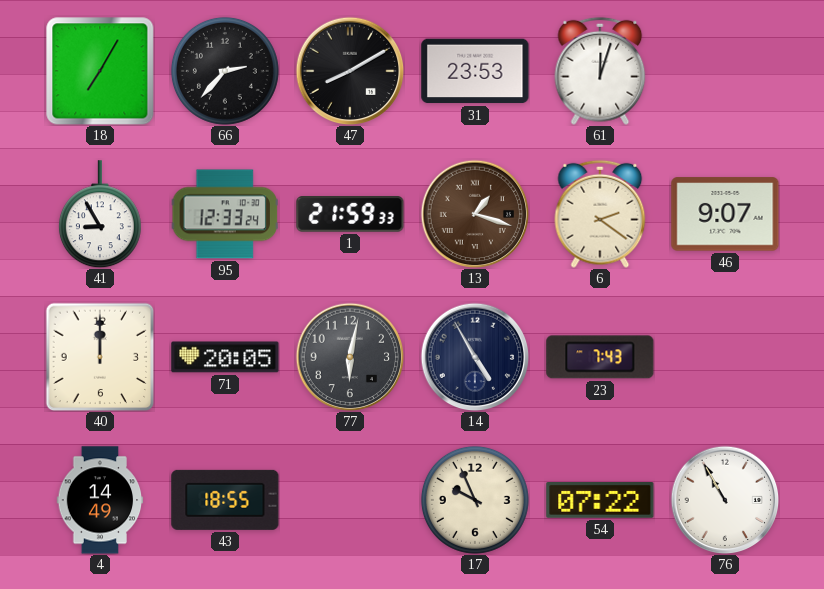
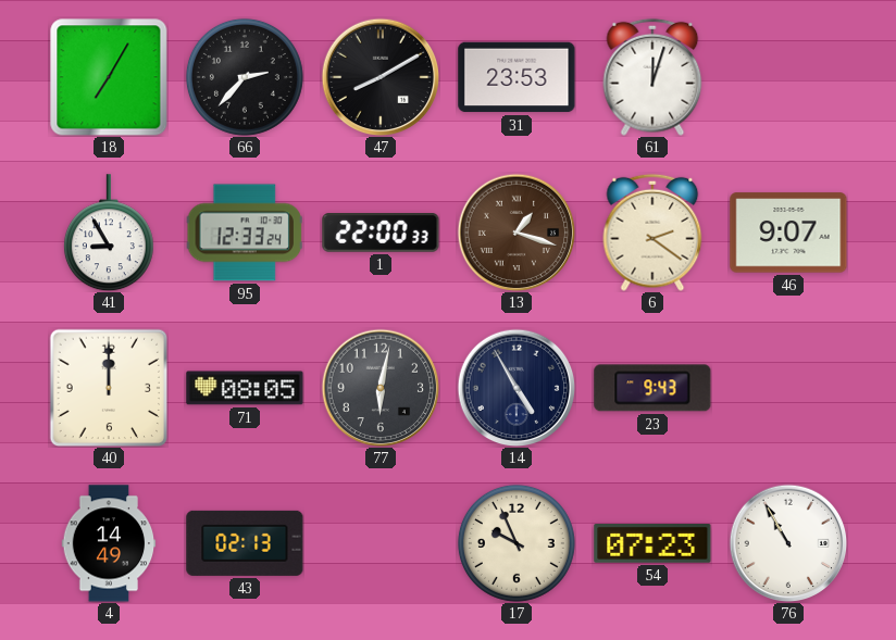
1: 21:59 -> 22:00 (381, 234)
71: 20:05 -> 08:05 (245, 388)
23: 7:43 -> 9:43 (652, 388)
43: 18:55 -> 02:13 (245, 543)
54: 07:22 -> 07:23 (652, 544)
